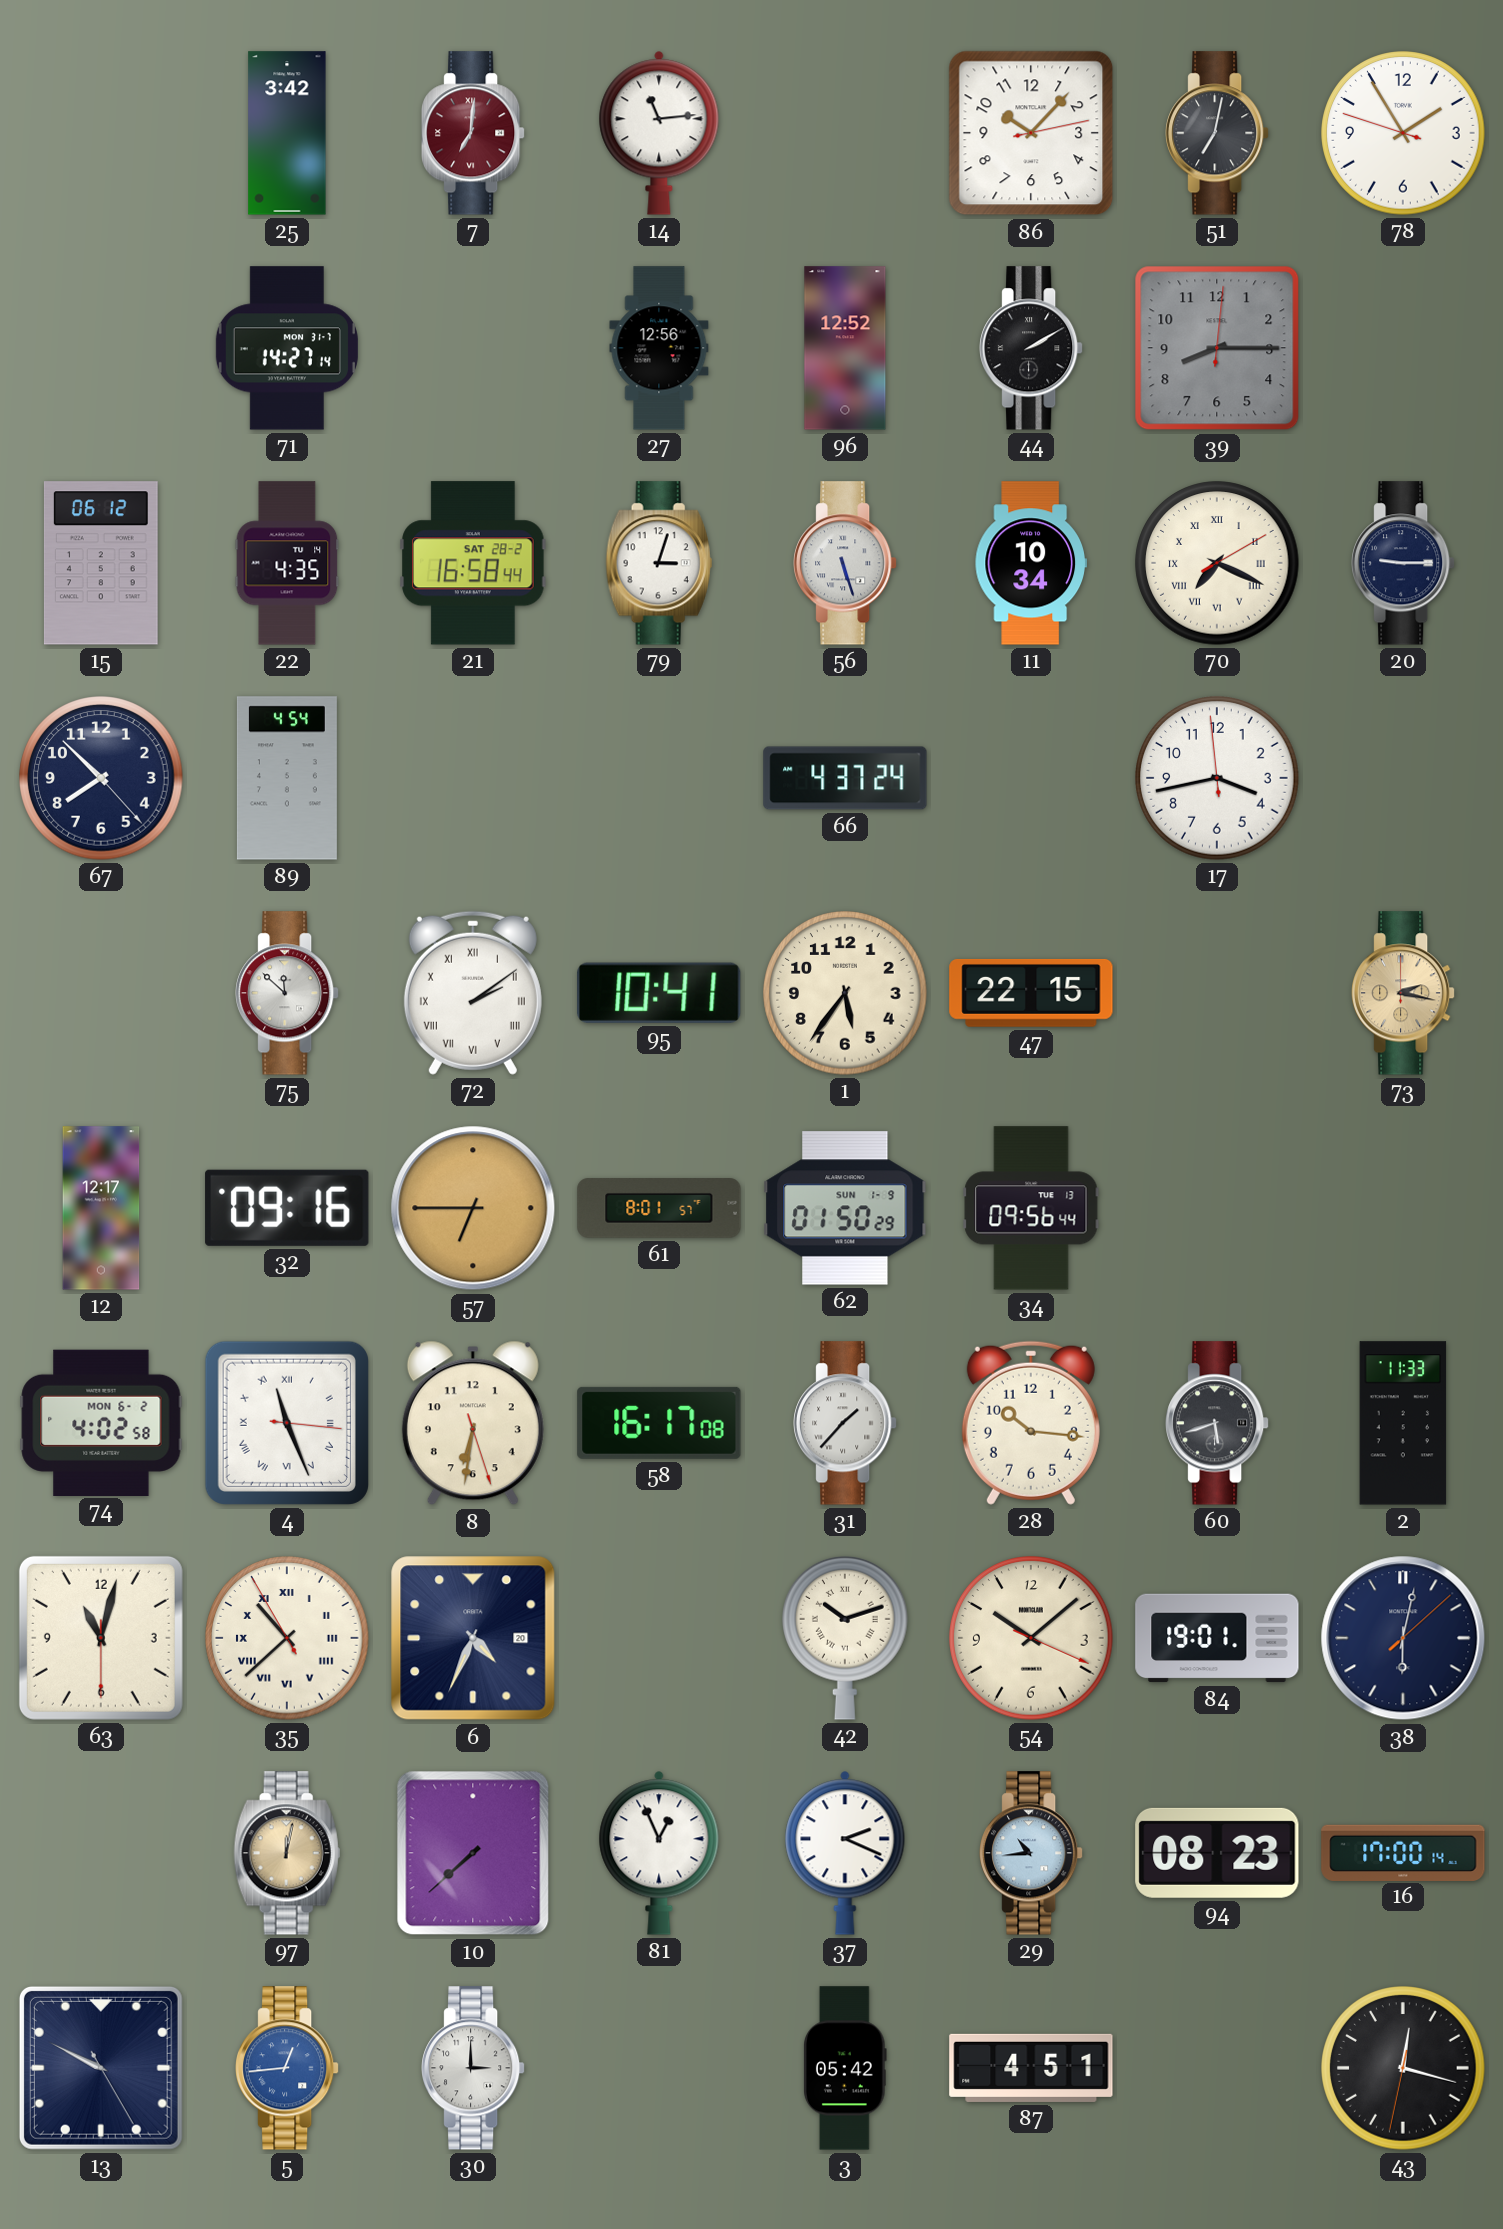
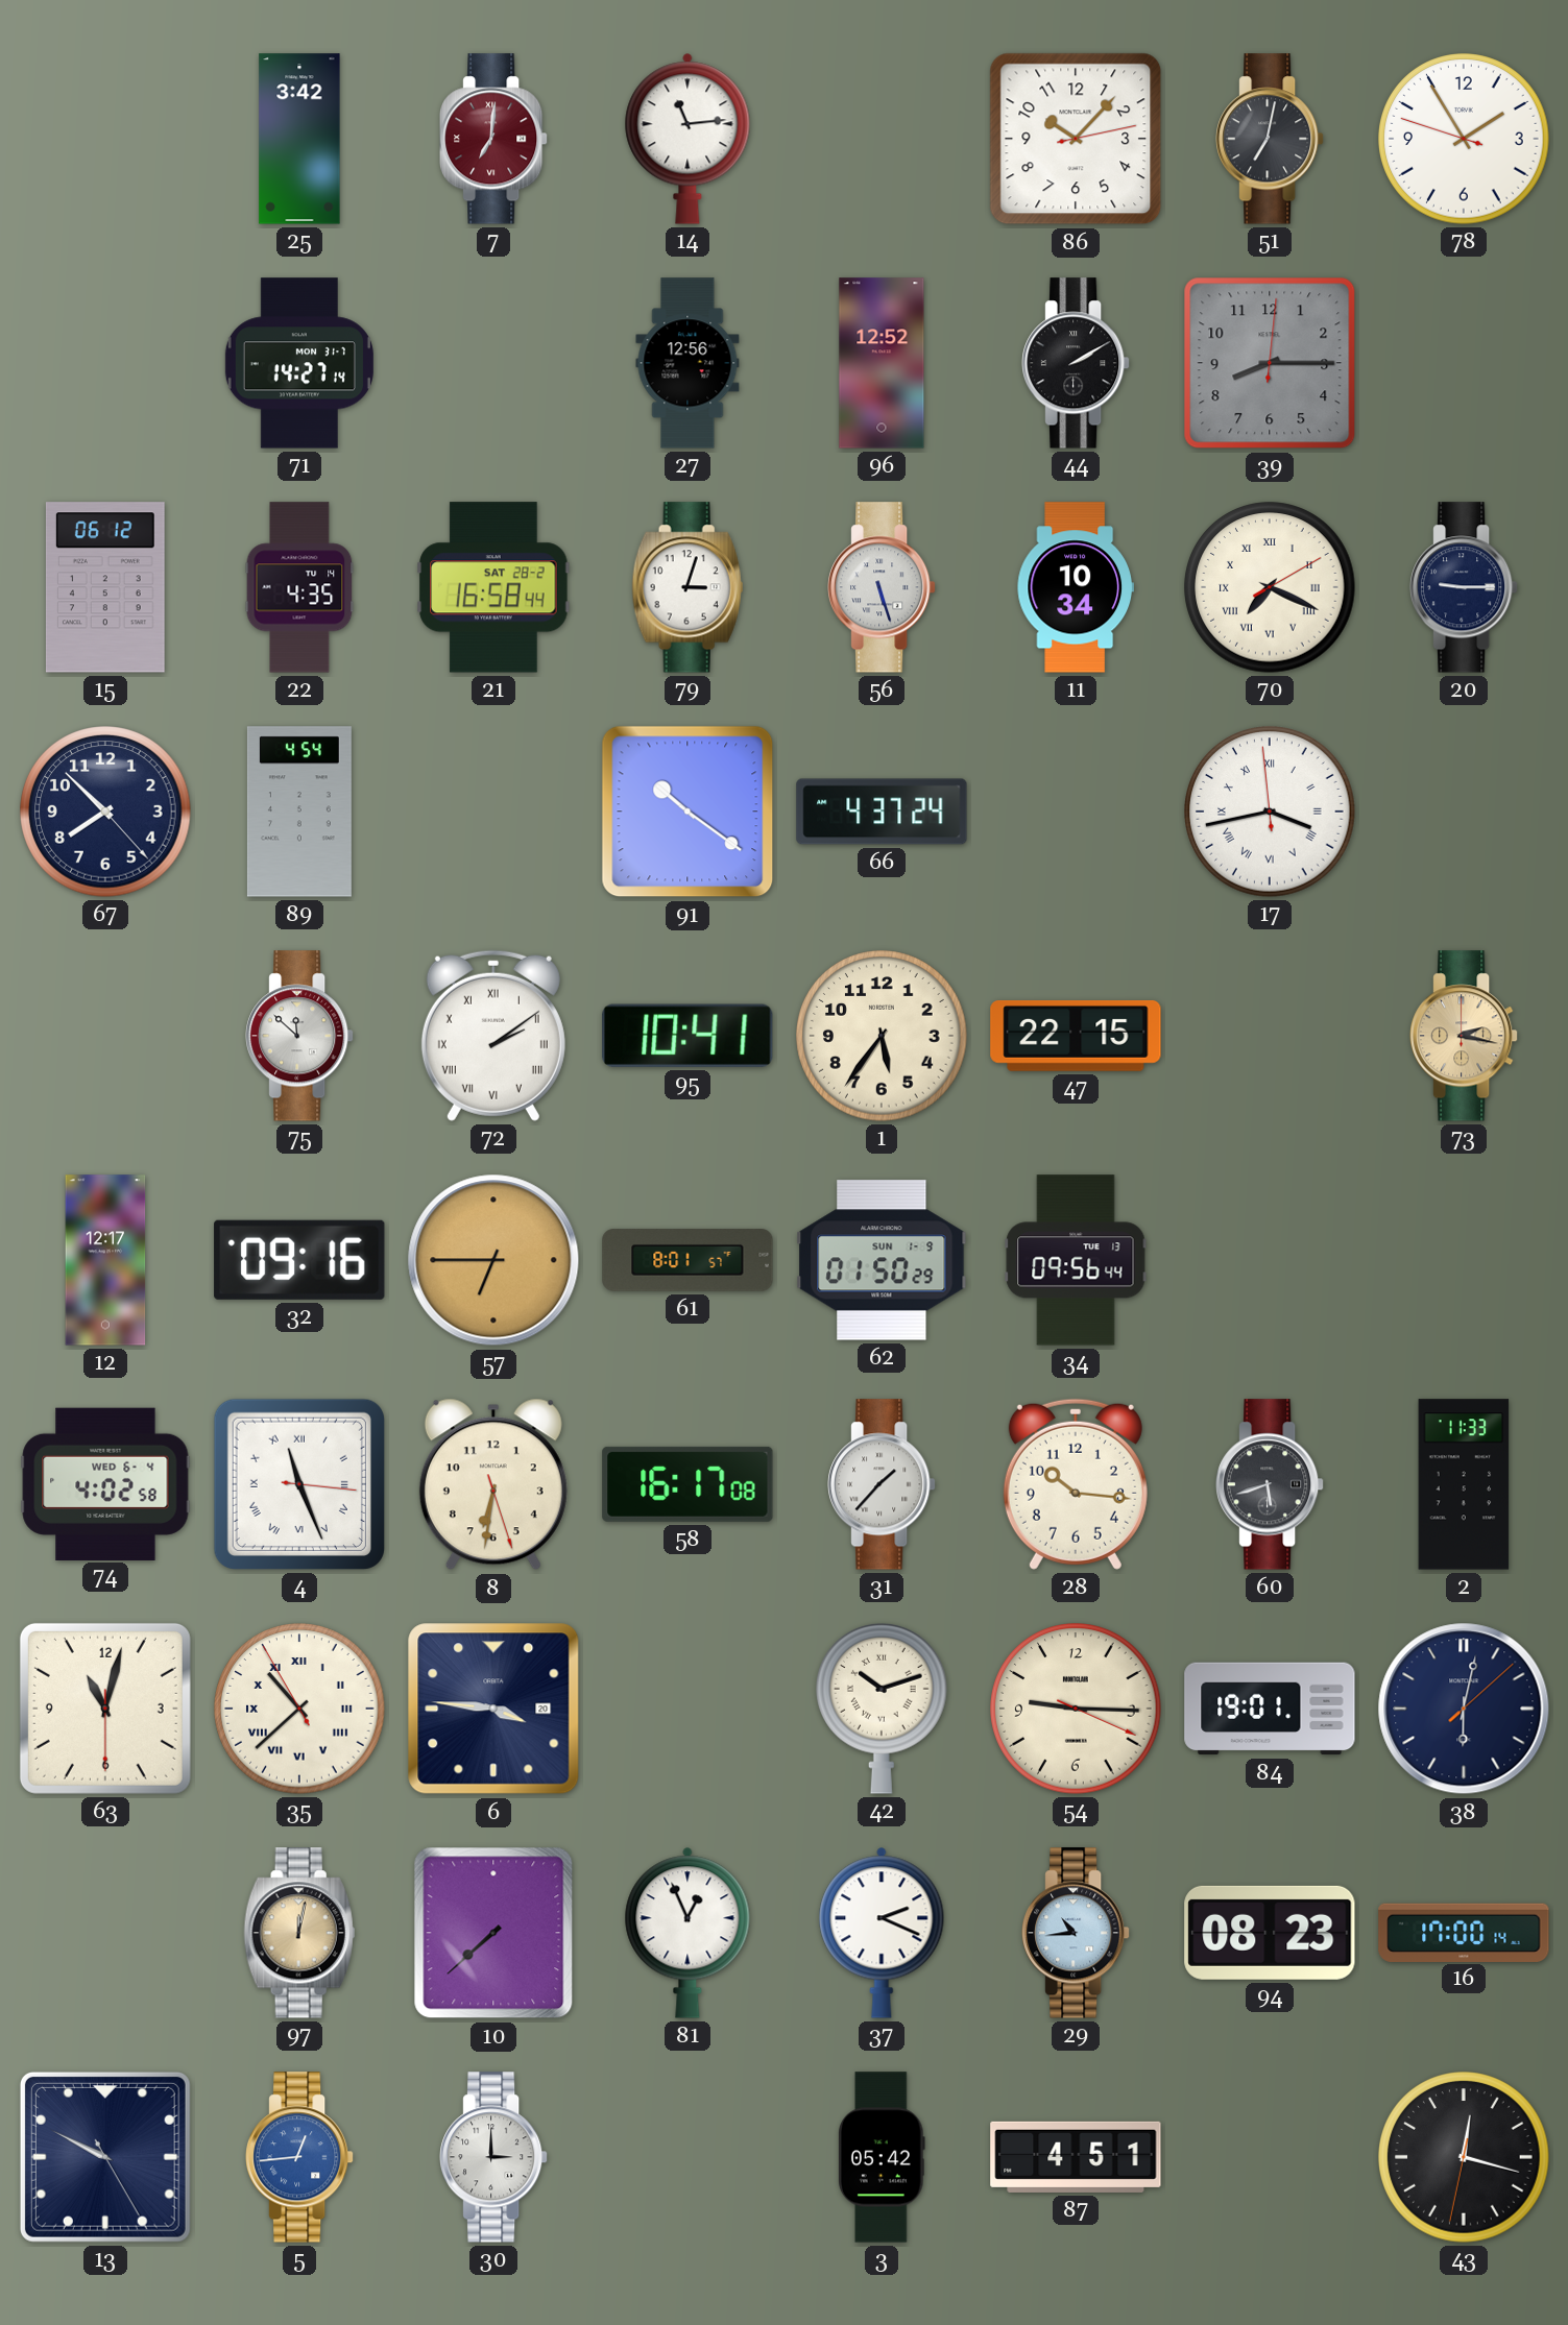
91: none -> 10:21 (687, 812)
17 numerals: Arabic -> Roman (1270, 812)
74 date: MON 6-2 -> WED 6-4 (105, 1483)
6: 4:34 -> 3:46 (493, 1709)
54: 10:08 -> 9:15 (1076, 1709)
